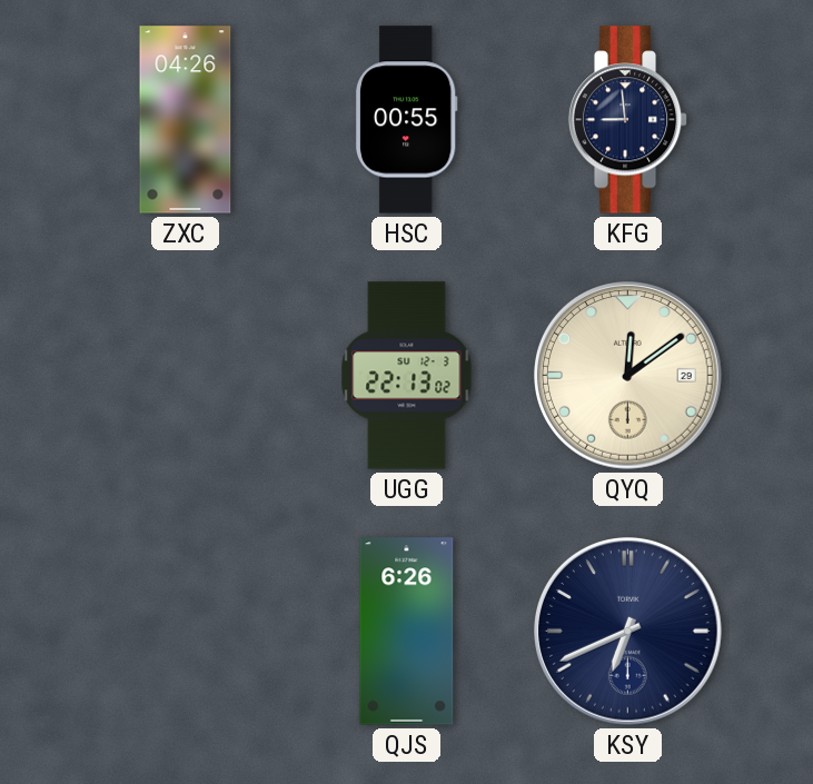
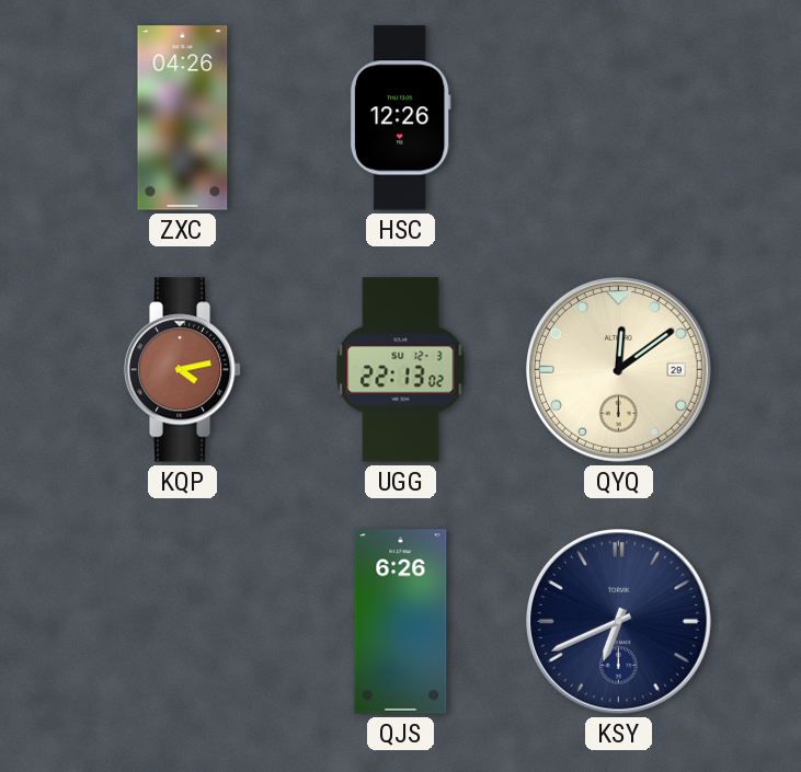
HSC: 00:55 -> 12:26 (400, 118)
KFG: 8:59 -> none (628, 120)
KQP: none -> 4:13 (183, 370)
